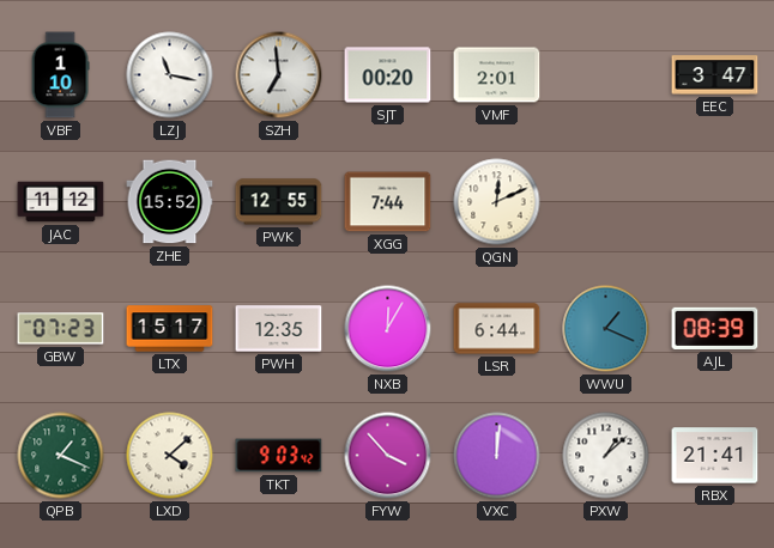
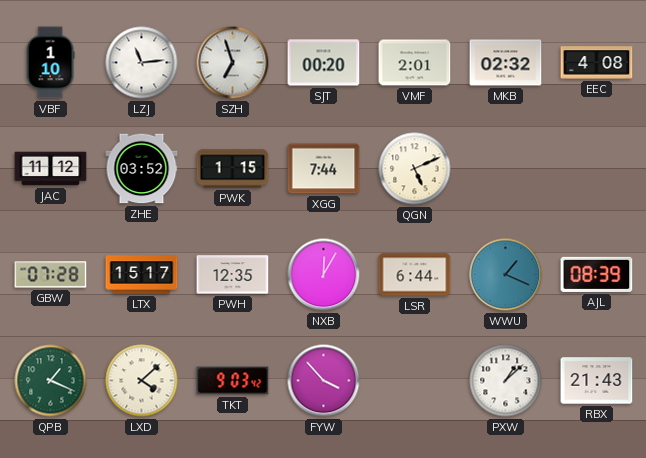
LZJ: 11:17 -> 11:14 (142, 63)
SZH: 6:59 -> 6:57 (233, 63)
MKB: none -> 02:32 (506, 63)
EEC: 3:47 -> 4:08 (597, 63)
ZHE: 15:52 -> 03:52 (142, 169)
PWK: 12:55 -> 1:15 (233, 169)
QGN: 12:11 -> 5:11 (415, 169)
GBW: 07:23 -> 07:28 (51, 275)
VXC: 12:01 -> none (497, 456)
RBX: 21:41 -> 21:43 (597, 381)
